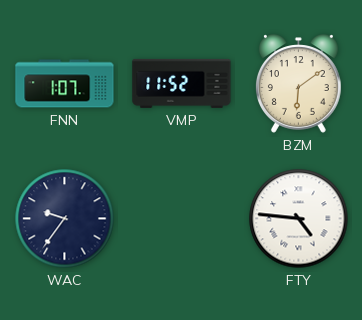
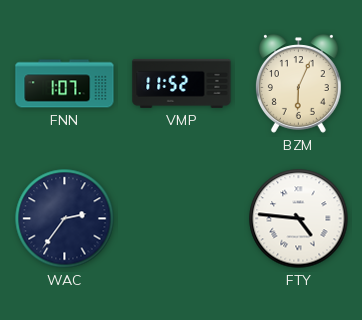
BZM: 6:09 -> 6:04 (298, 84)
WAC: 9:36 -> 2:36 (65, 219)
